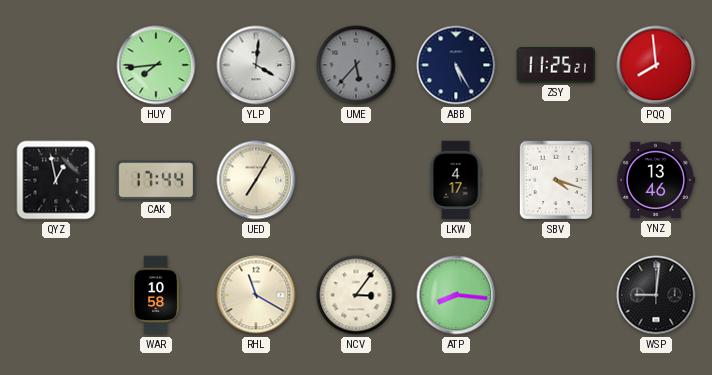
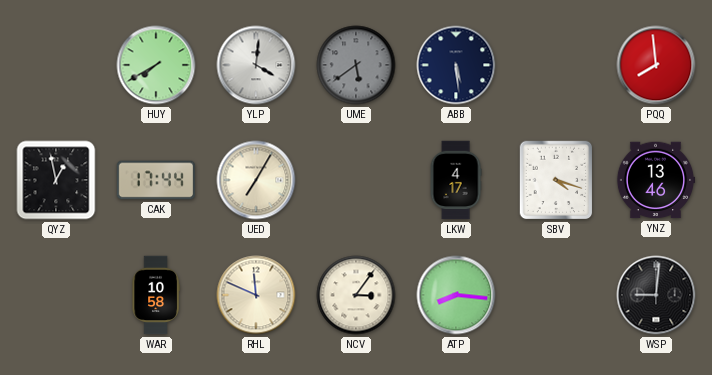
HUY: 7:44 -> 7:40 (156, 65)
UME: 5:37 -> 5:39 (356, 65)
ABB: 5:25 -> 5:29 (456, 65)
ZSY: 11:25 -> none (556, 66)
RHL: 11:20 -> 11:49 (256, 295)
